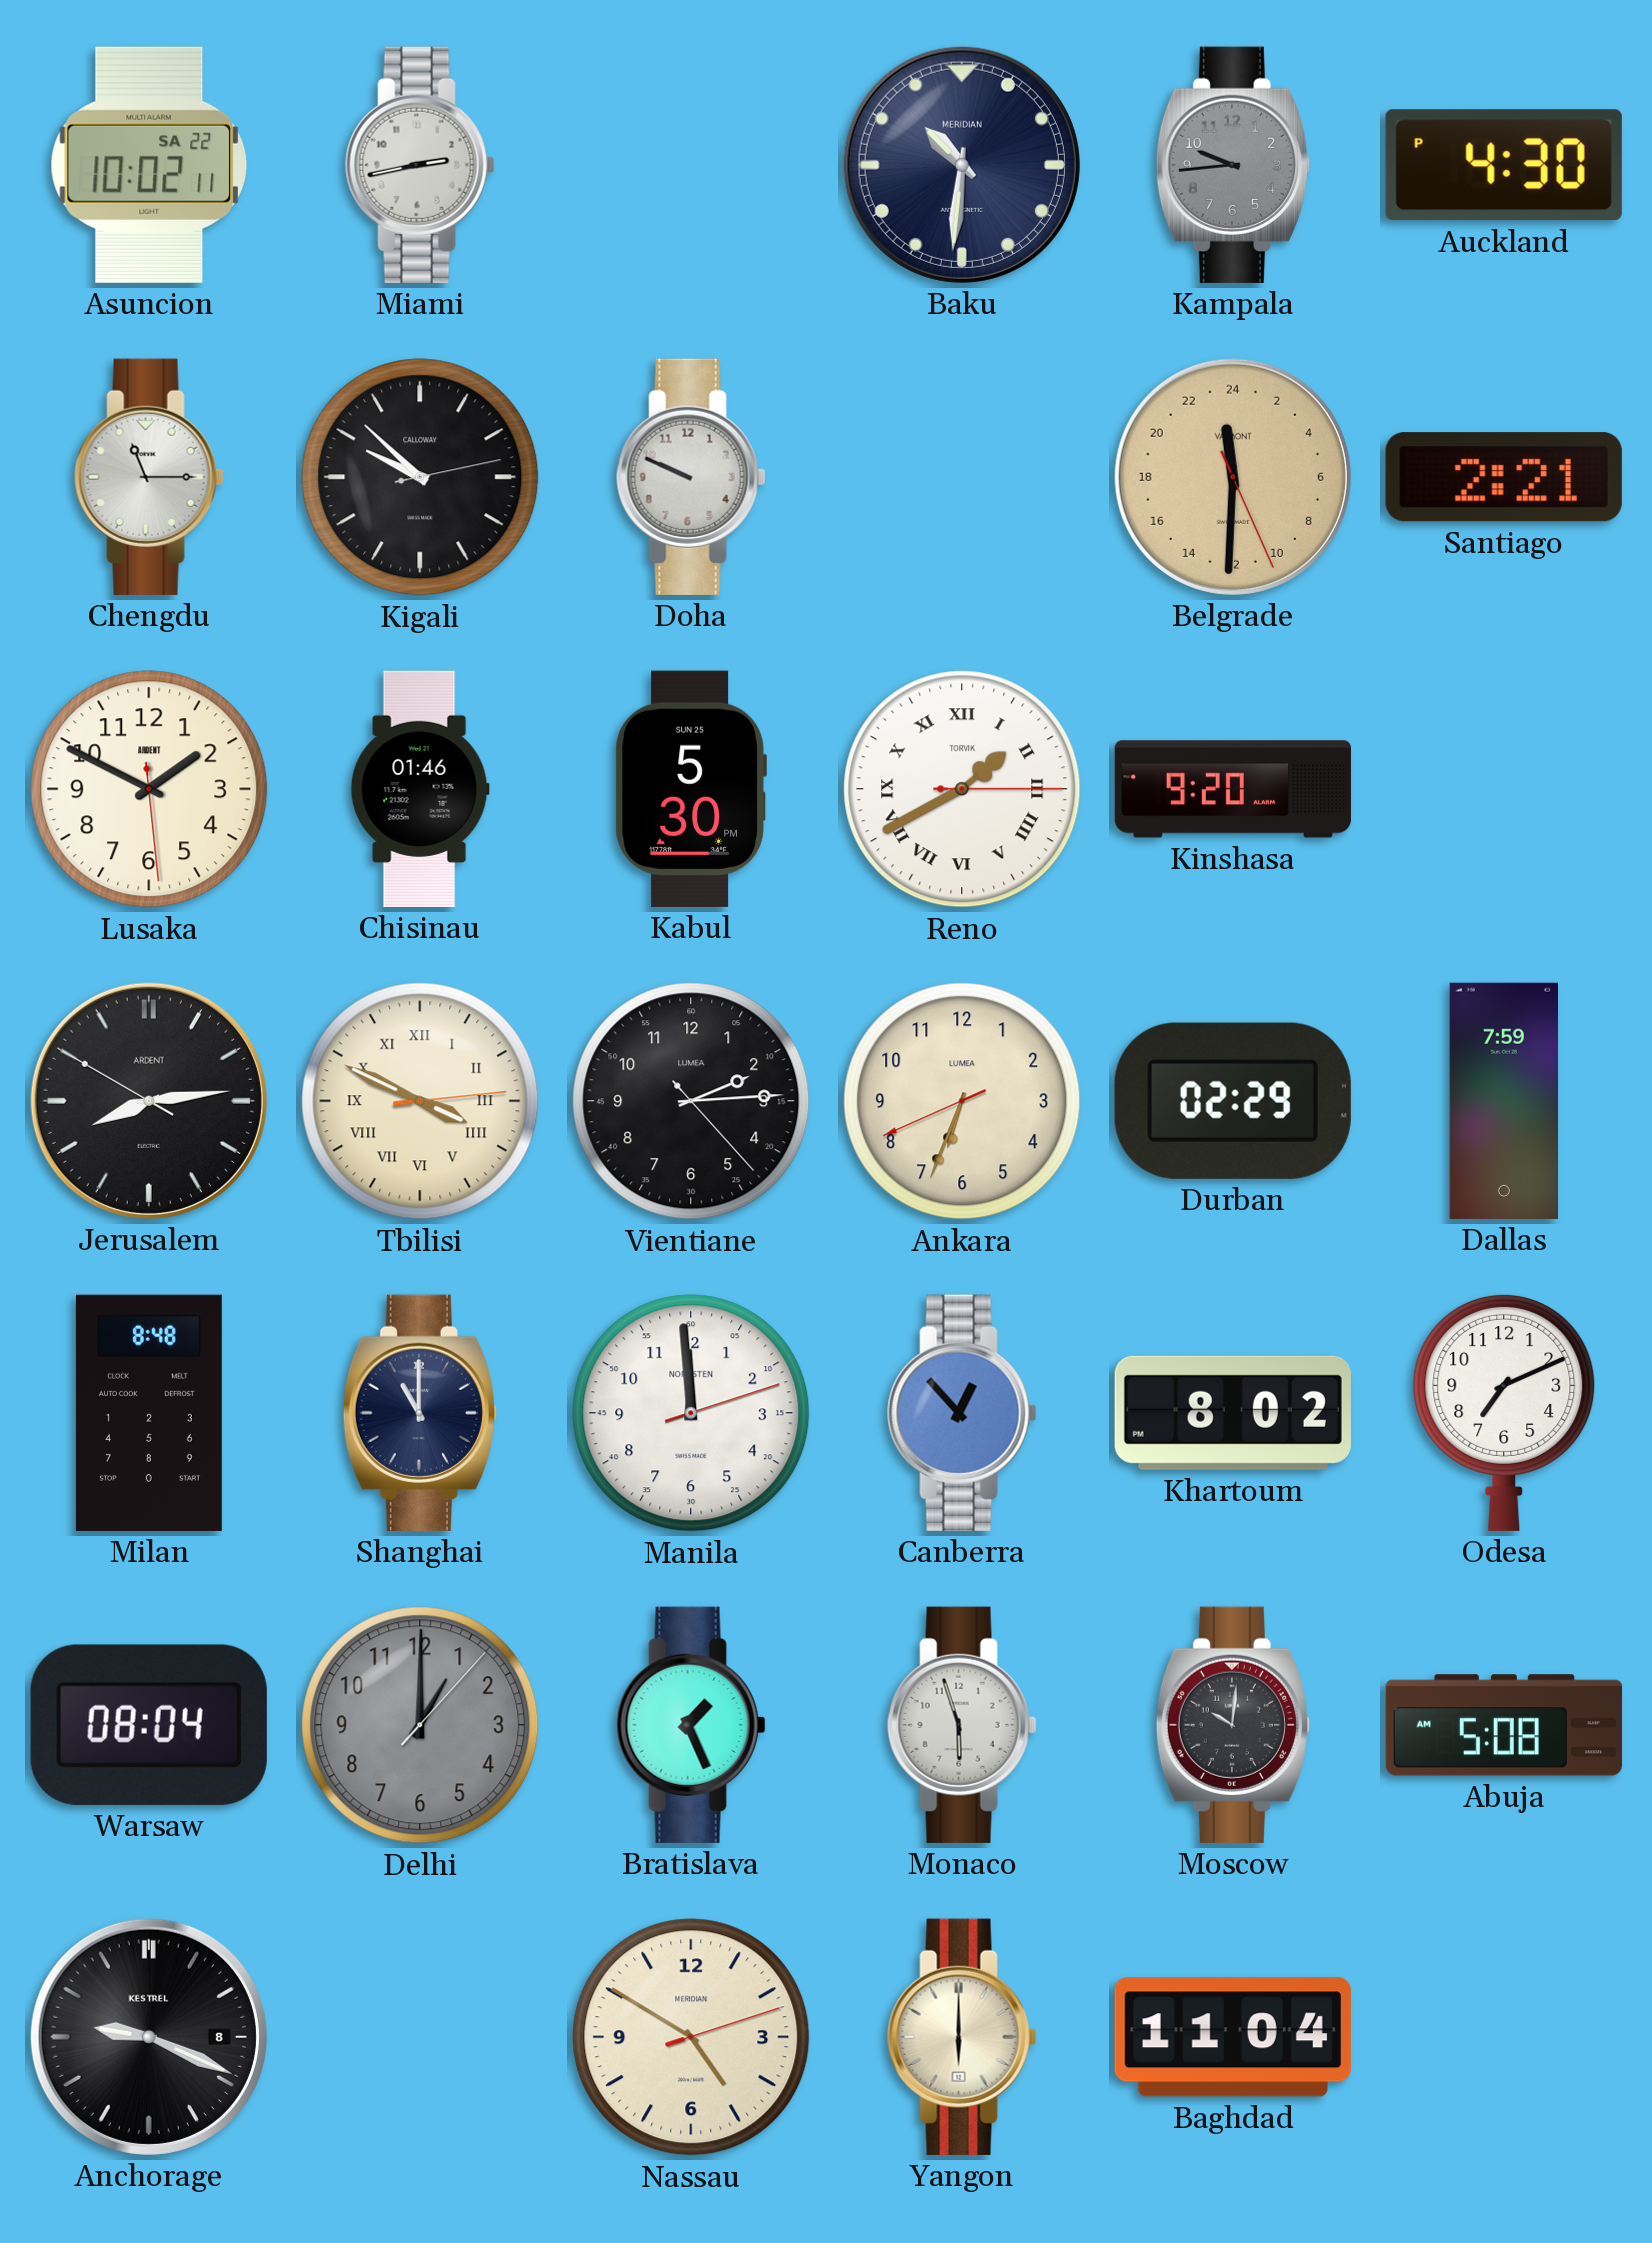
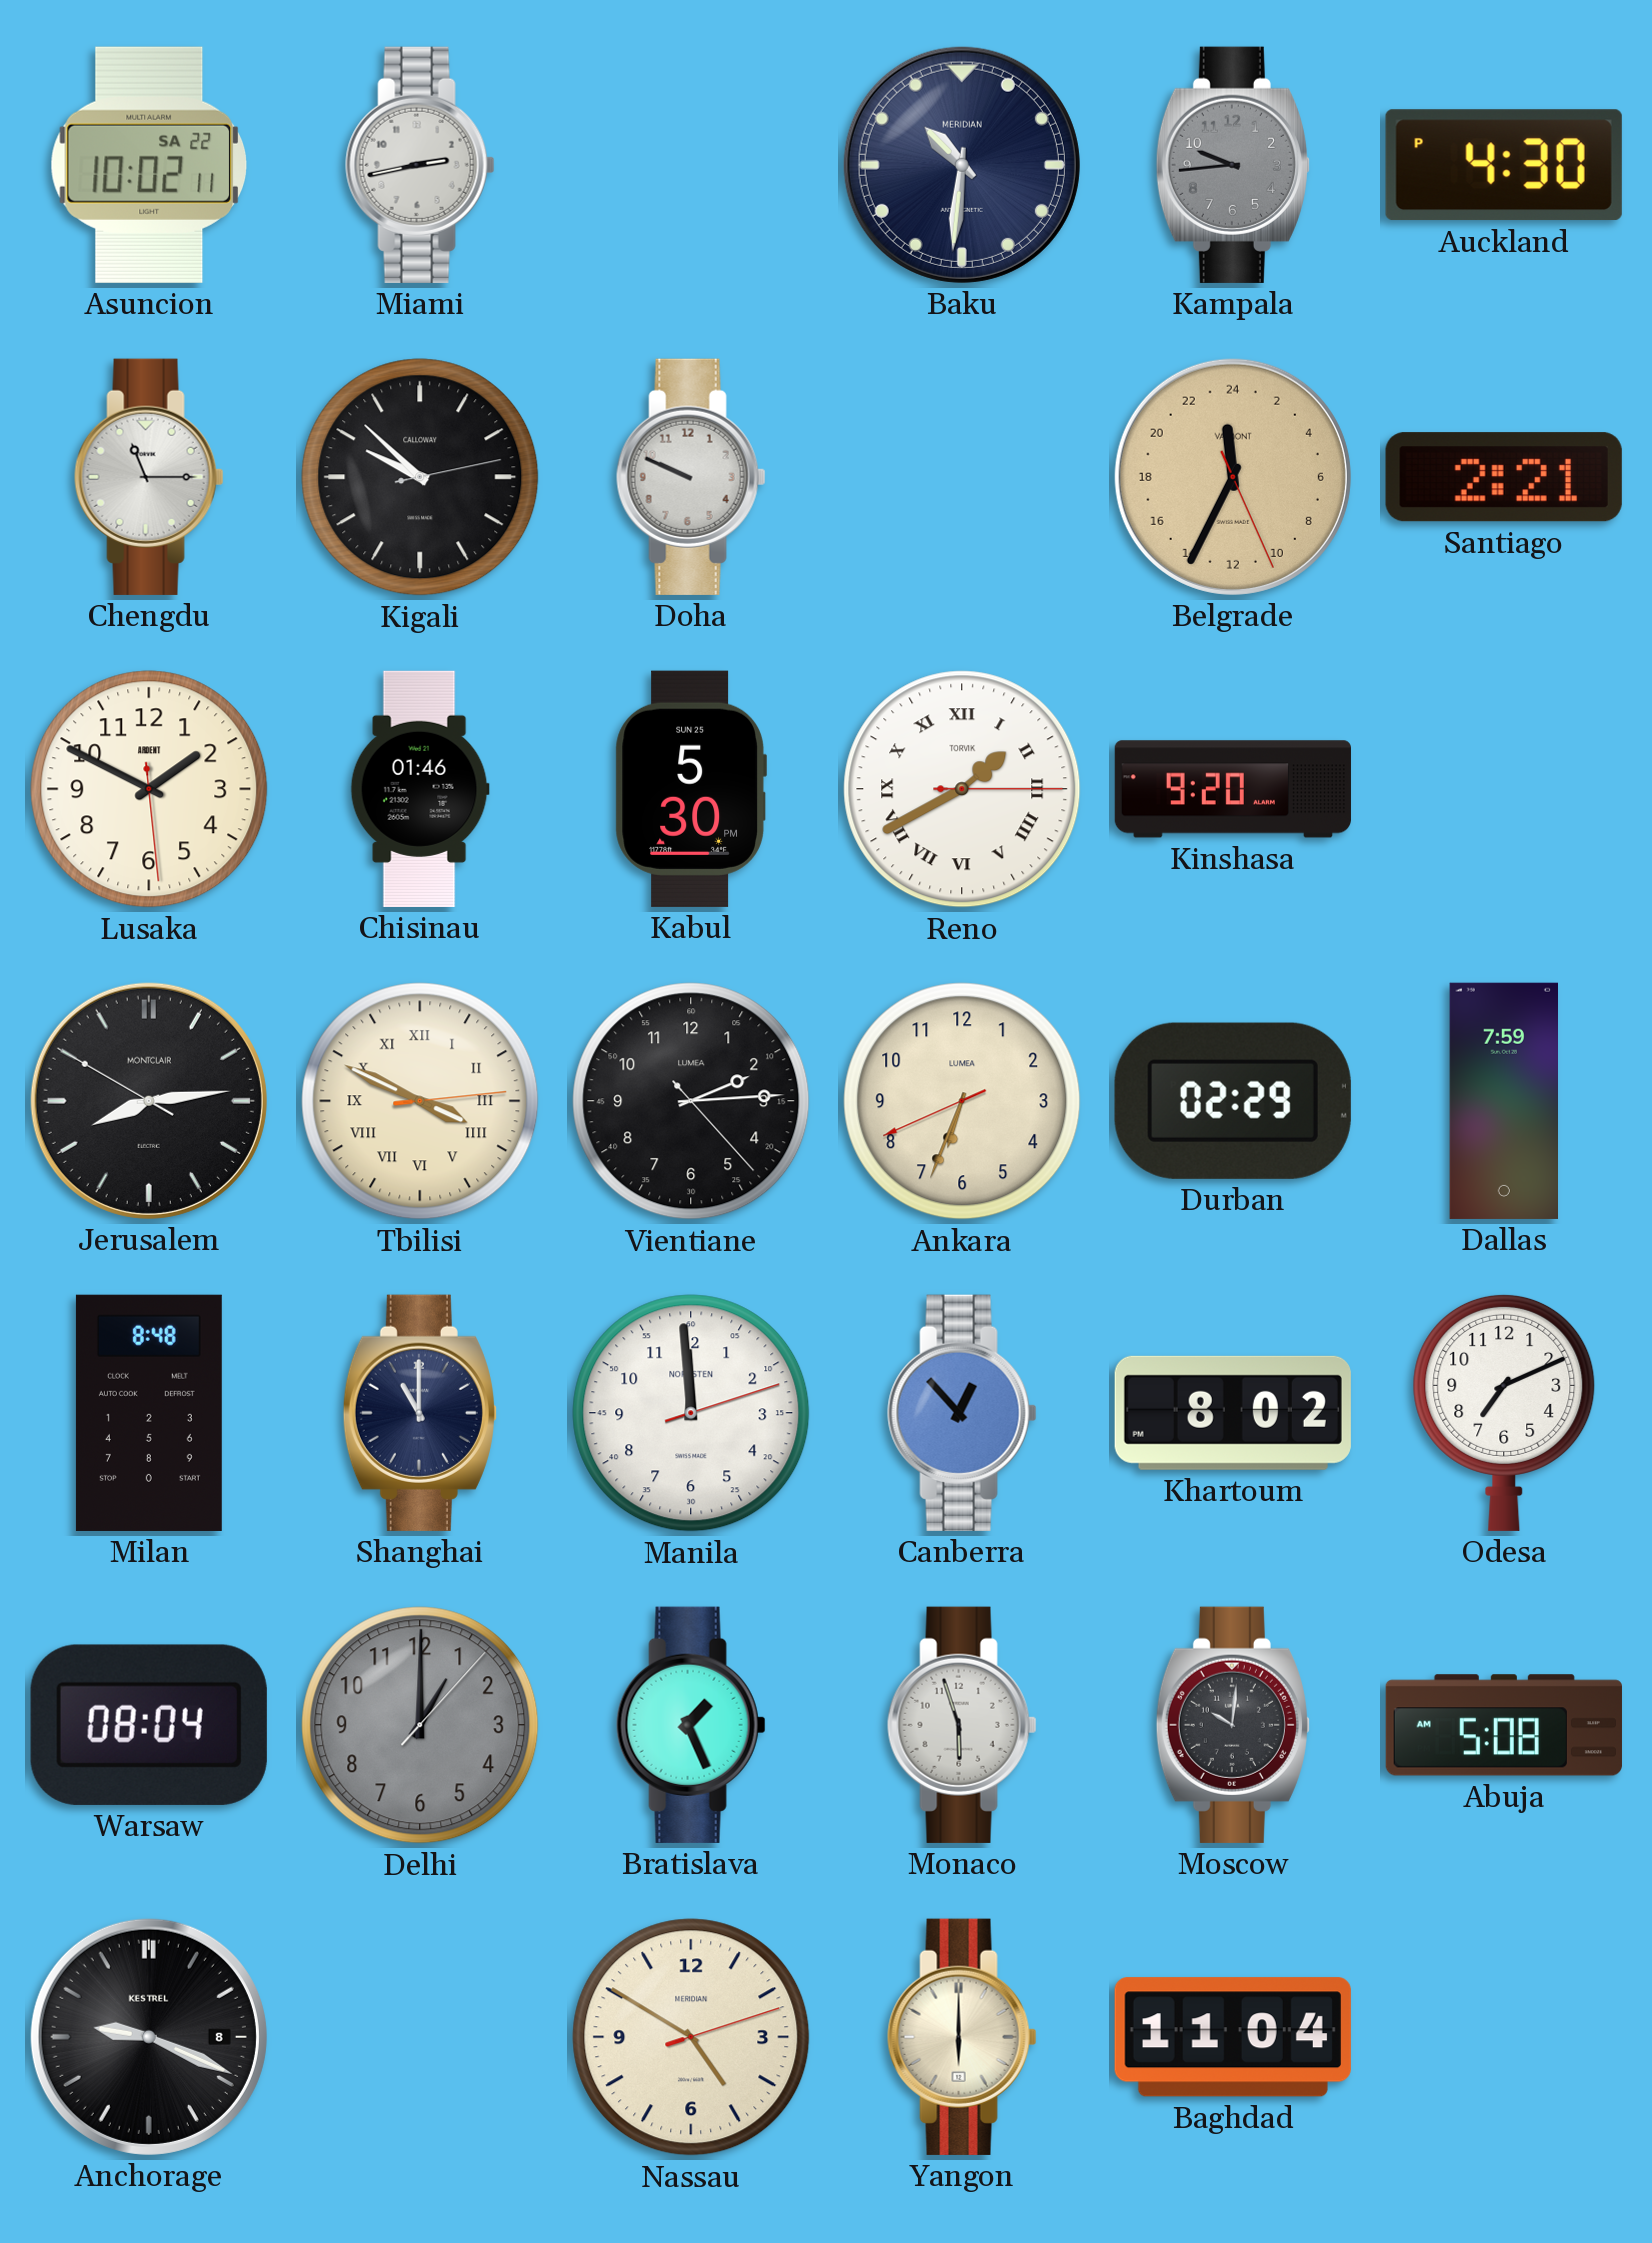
Belgrade: 23:30 -> 23:34 (1233, 477)
Jerusalem brand: ARDENT -> MONTCLAIR (149, 1101)
